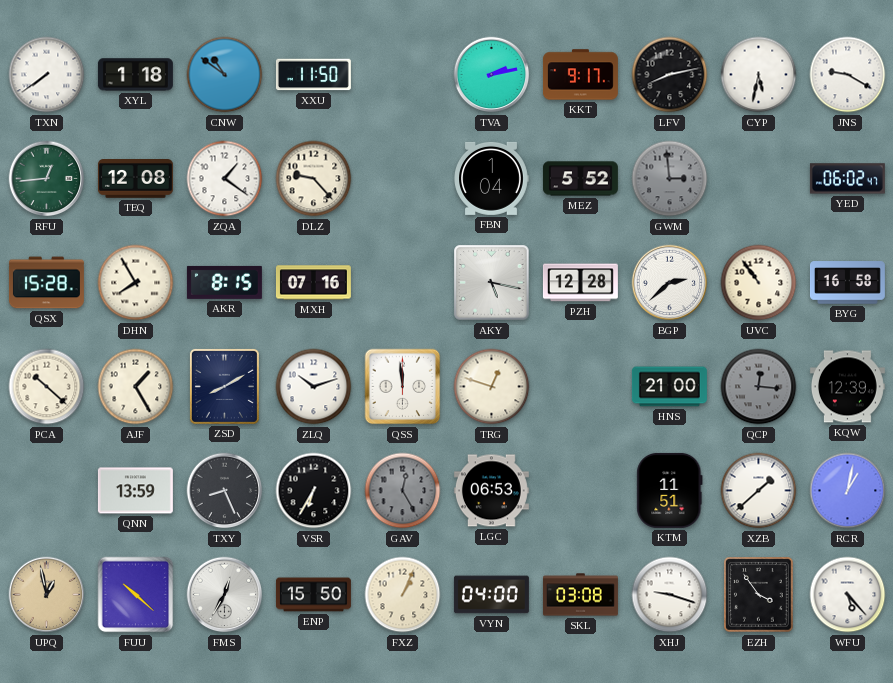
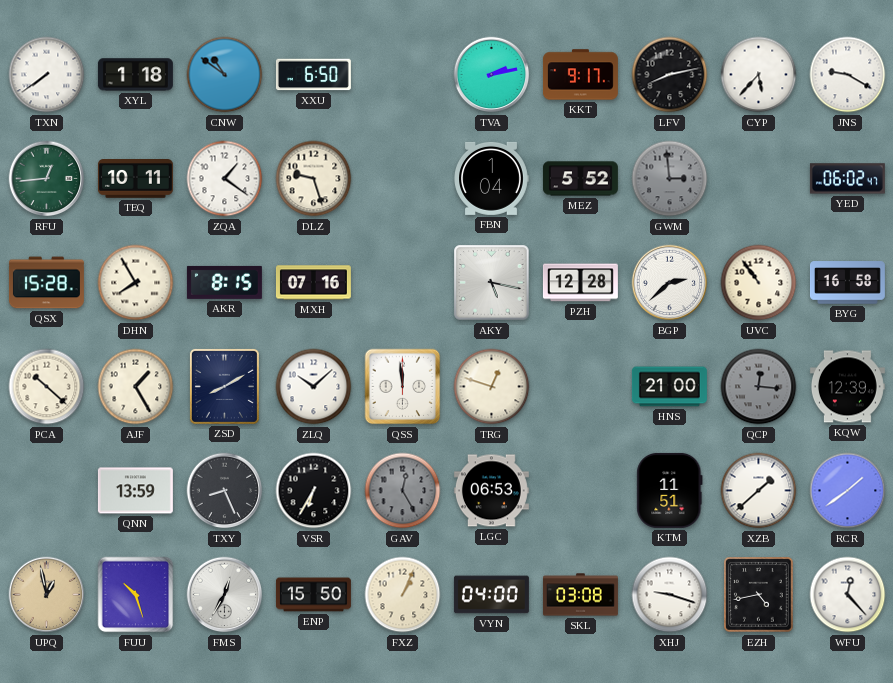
XXU: 11:50 -> 6:50 (313, 75)
CYP: 5:32 -> 5:37 (759, 75)
TEQ: 12:08 -> 10:11 (135, 179)
DLZ: 9:23 -> 9:27 (314, 179)
ZLQ: 10:12 -> 10:08 (314, 387)
RCR: 1:02 -> 1:39 (848, 491)
FUU: 10:22 -> 10:27 (136, 595)
EZH: 3:54 -> 4:43 (759, 595)
WFU: 5:23 -> 12:23 (848, 595)
